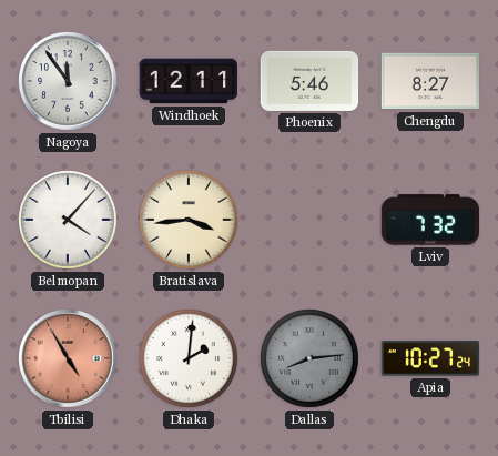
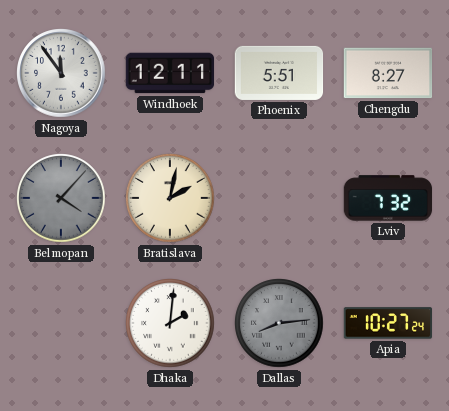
Phoenix: 5:46 -> 5:51 (279, 73)
Belmopan dial: white -> grey (61, 198)
Bratislava: 3:44 -> 2:02 (170, 198)
Tbilisi: 4:55 -> none (68, 358)
